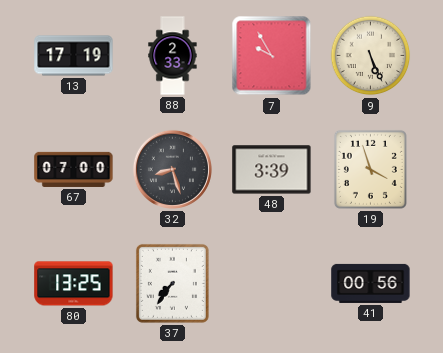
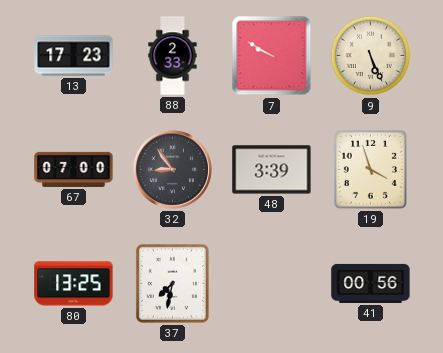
13: 17:19 -> 17:23 (74, 56)
7: 9:55 -> 9:50 (272, 56)
32: 8:27 -> 8:54 (172, 169)
37: 7:36 -> 7:32 (172, 283)
